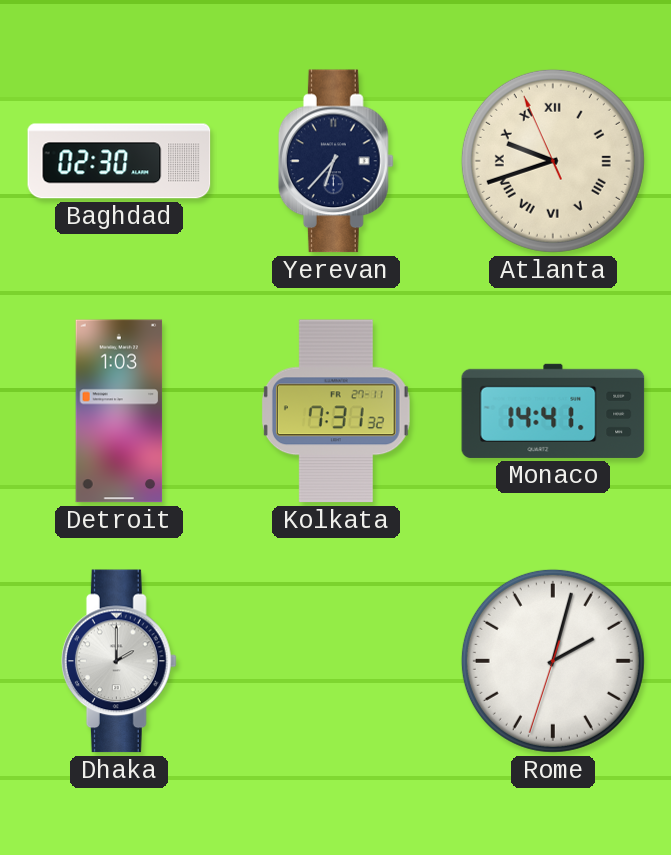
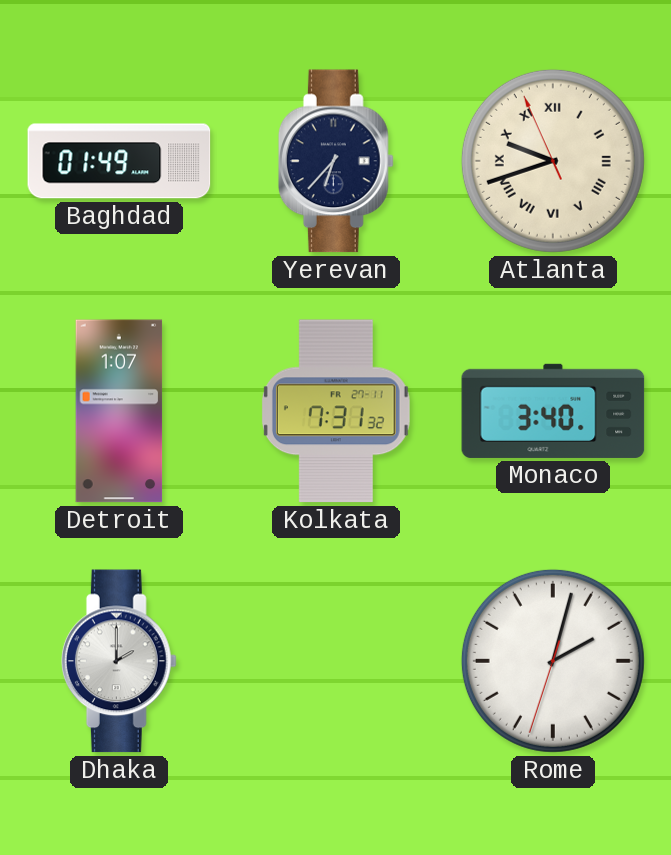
Baghdad: 02:30 -> 01:49 (119, 161)
Detroit: 1:03 -> 1:07 (119, 411)
Monaco: 14:41 -> 3:40 (553, 411)
